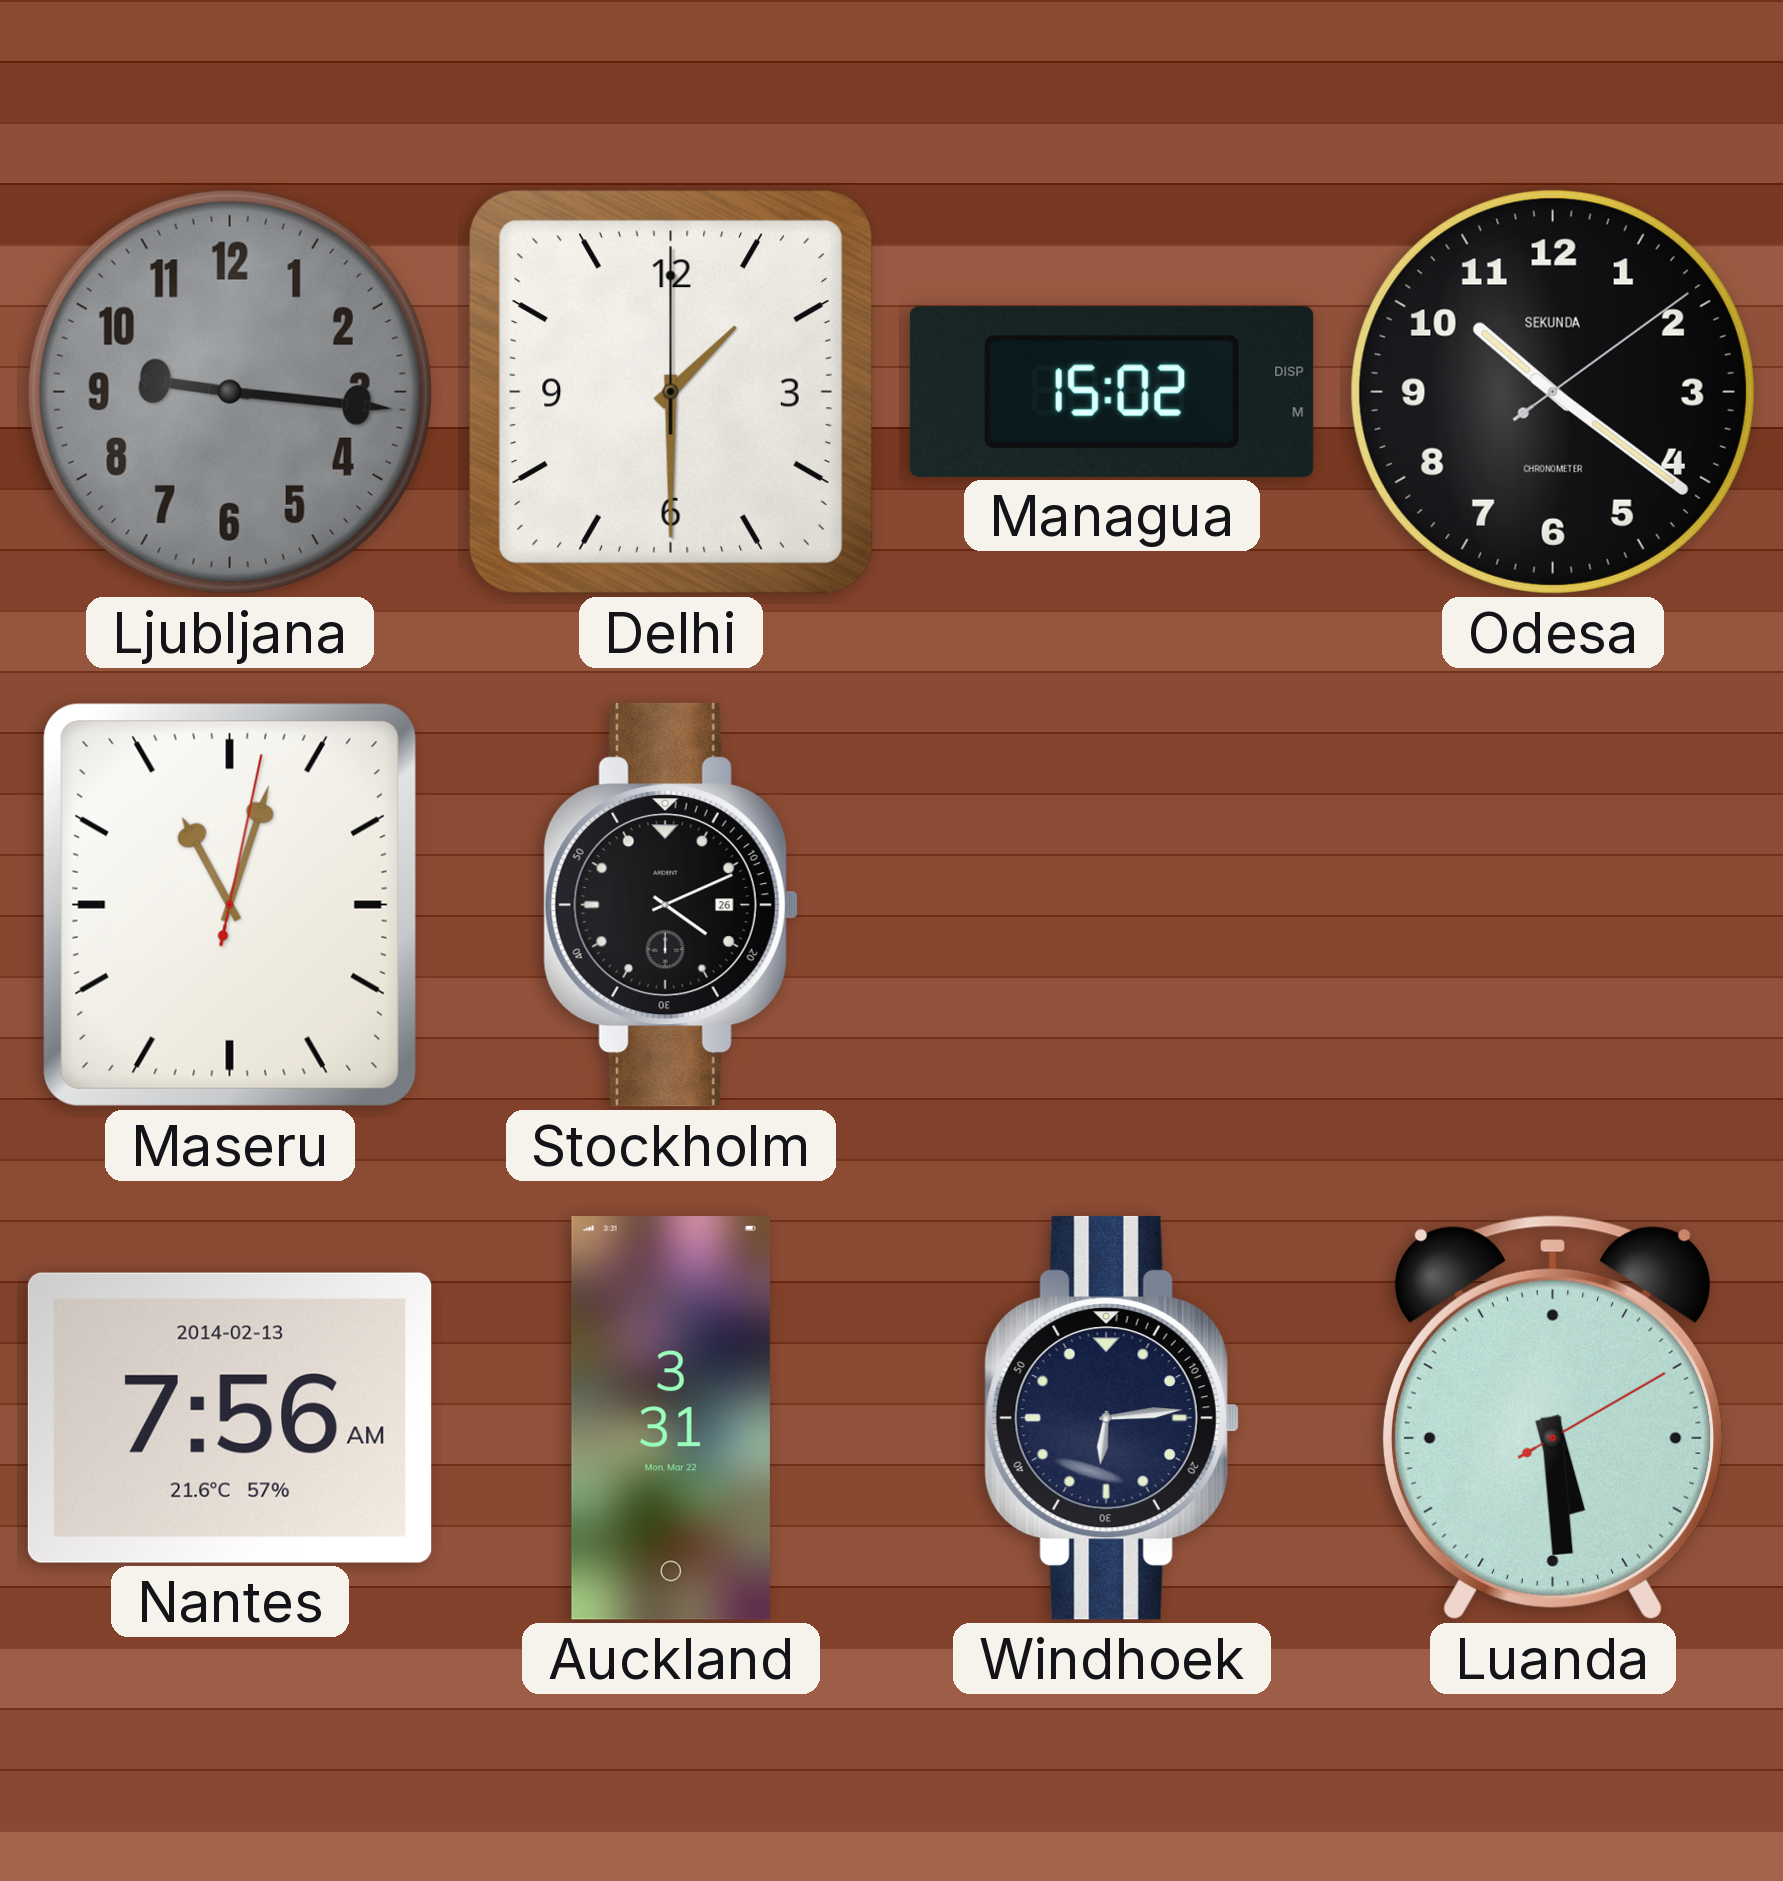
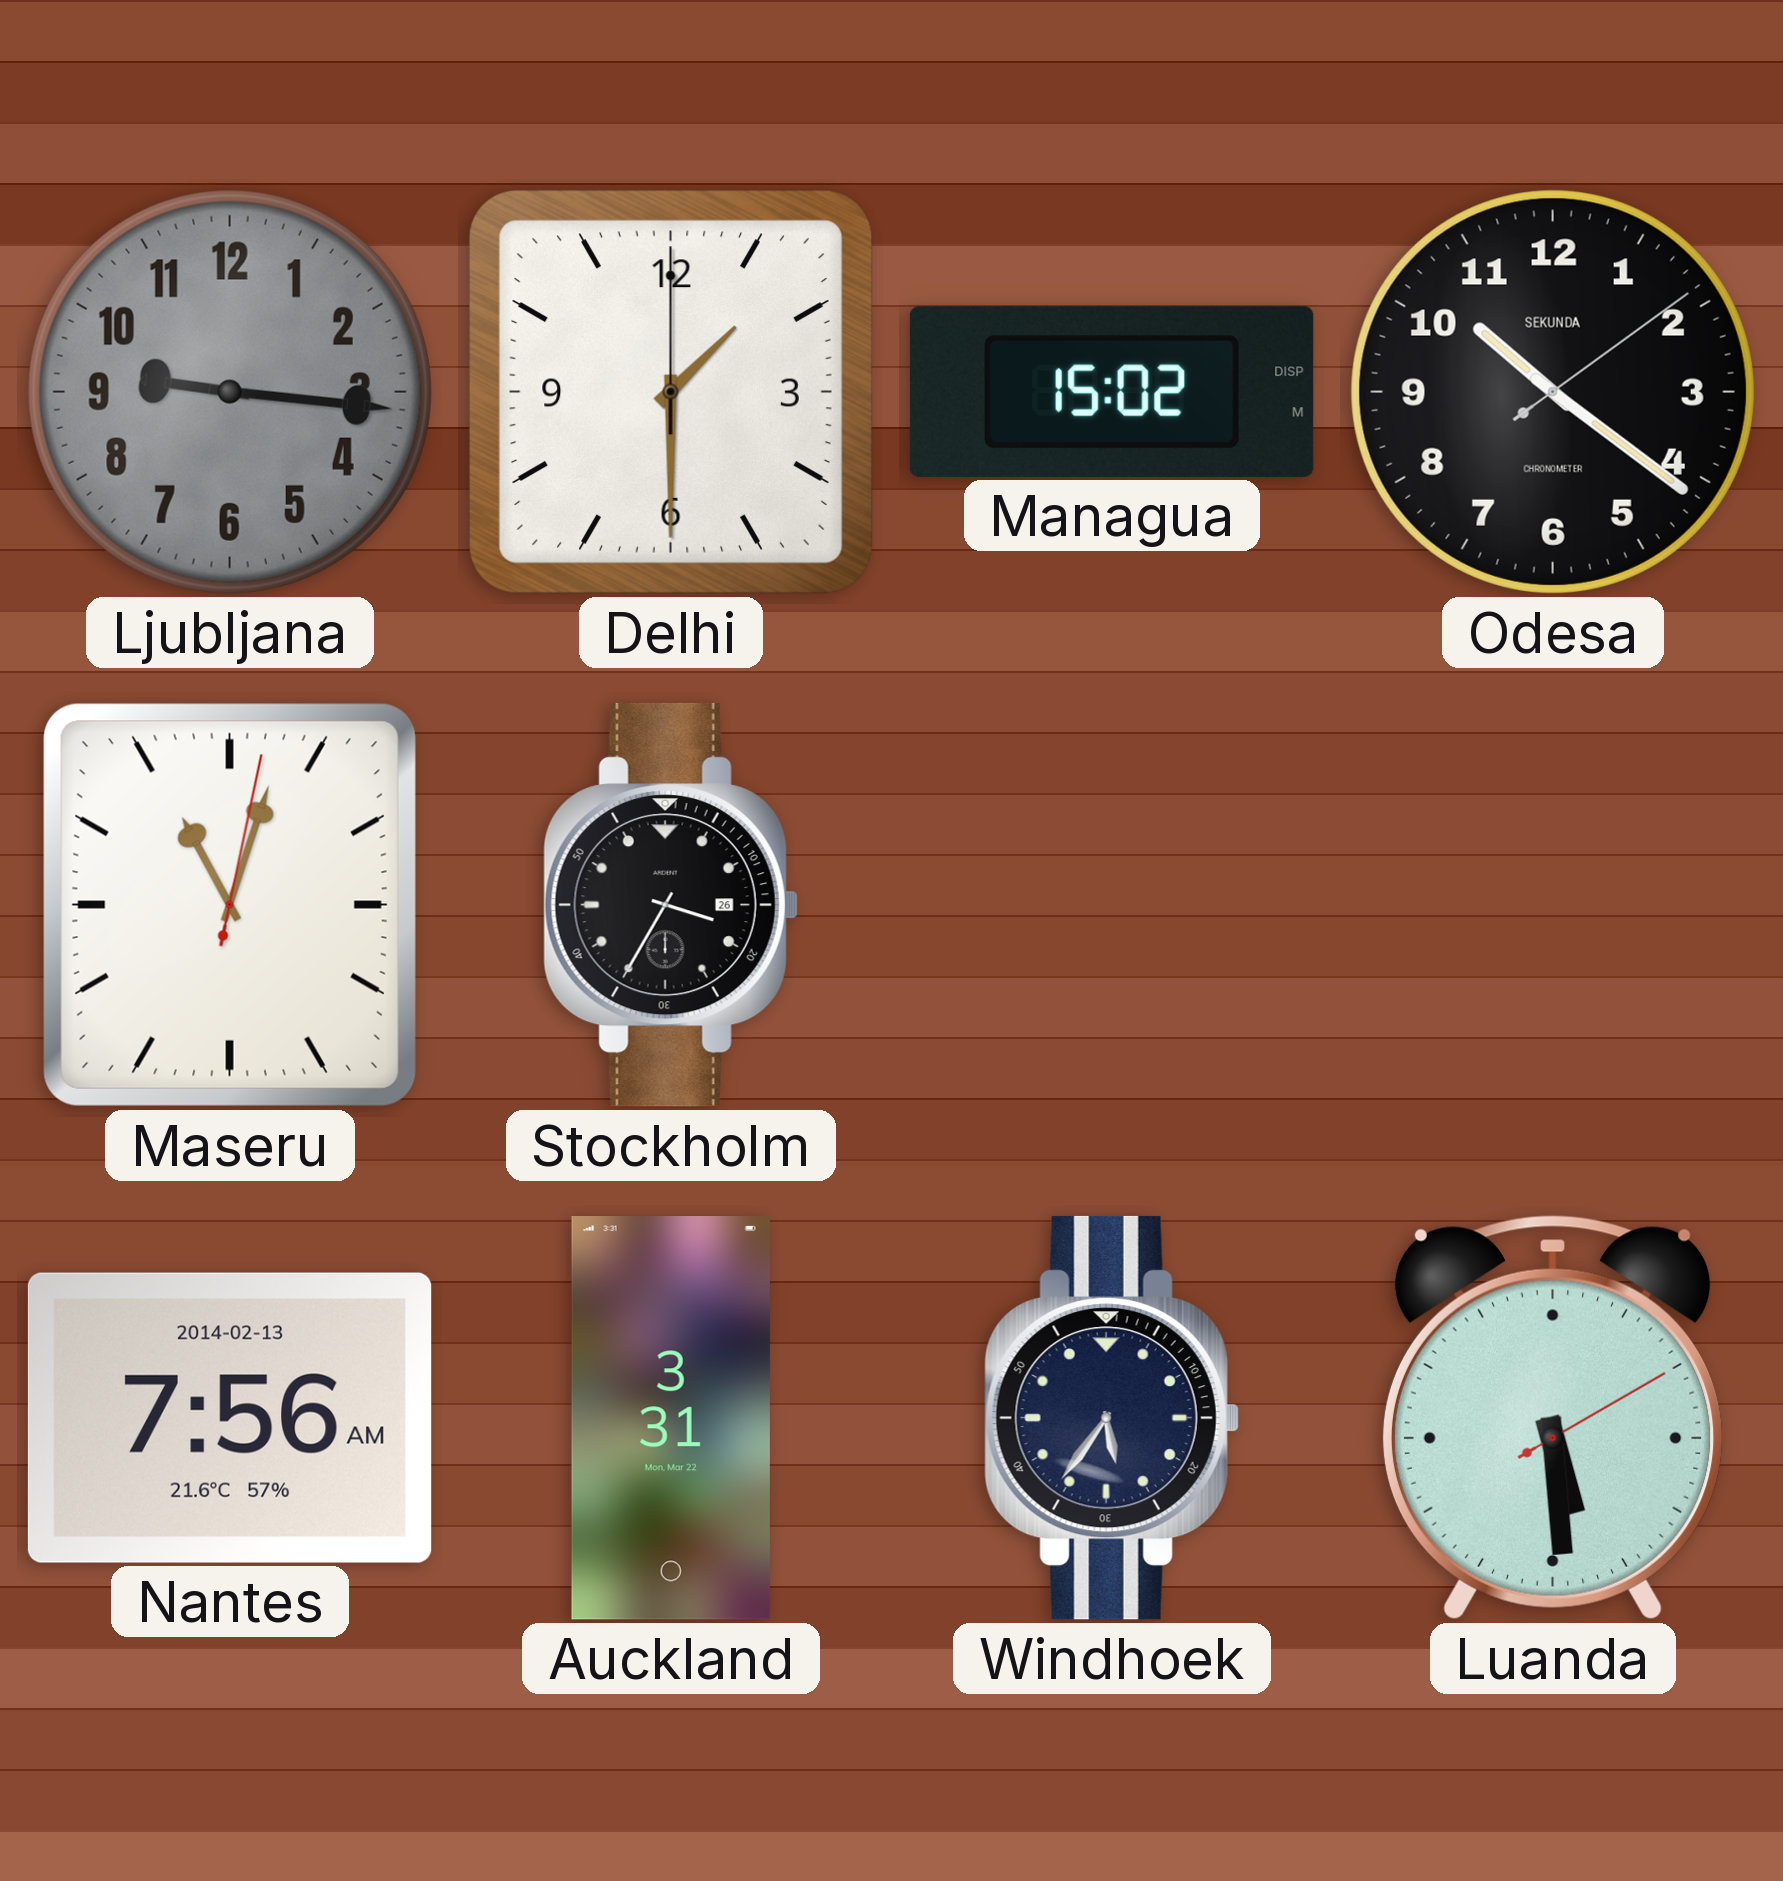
Stockholm: 4:11 -> 3:35 (671, 905)
Windhoek: 6:14 -> 5:36 (1112, 1418)
